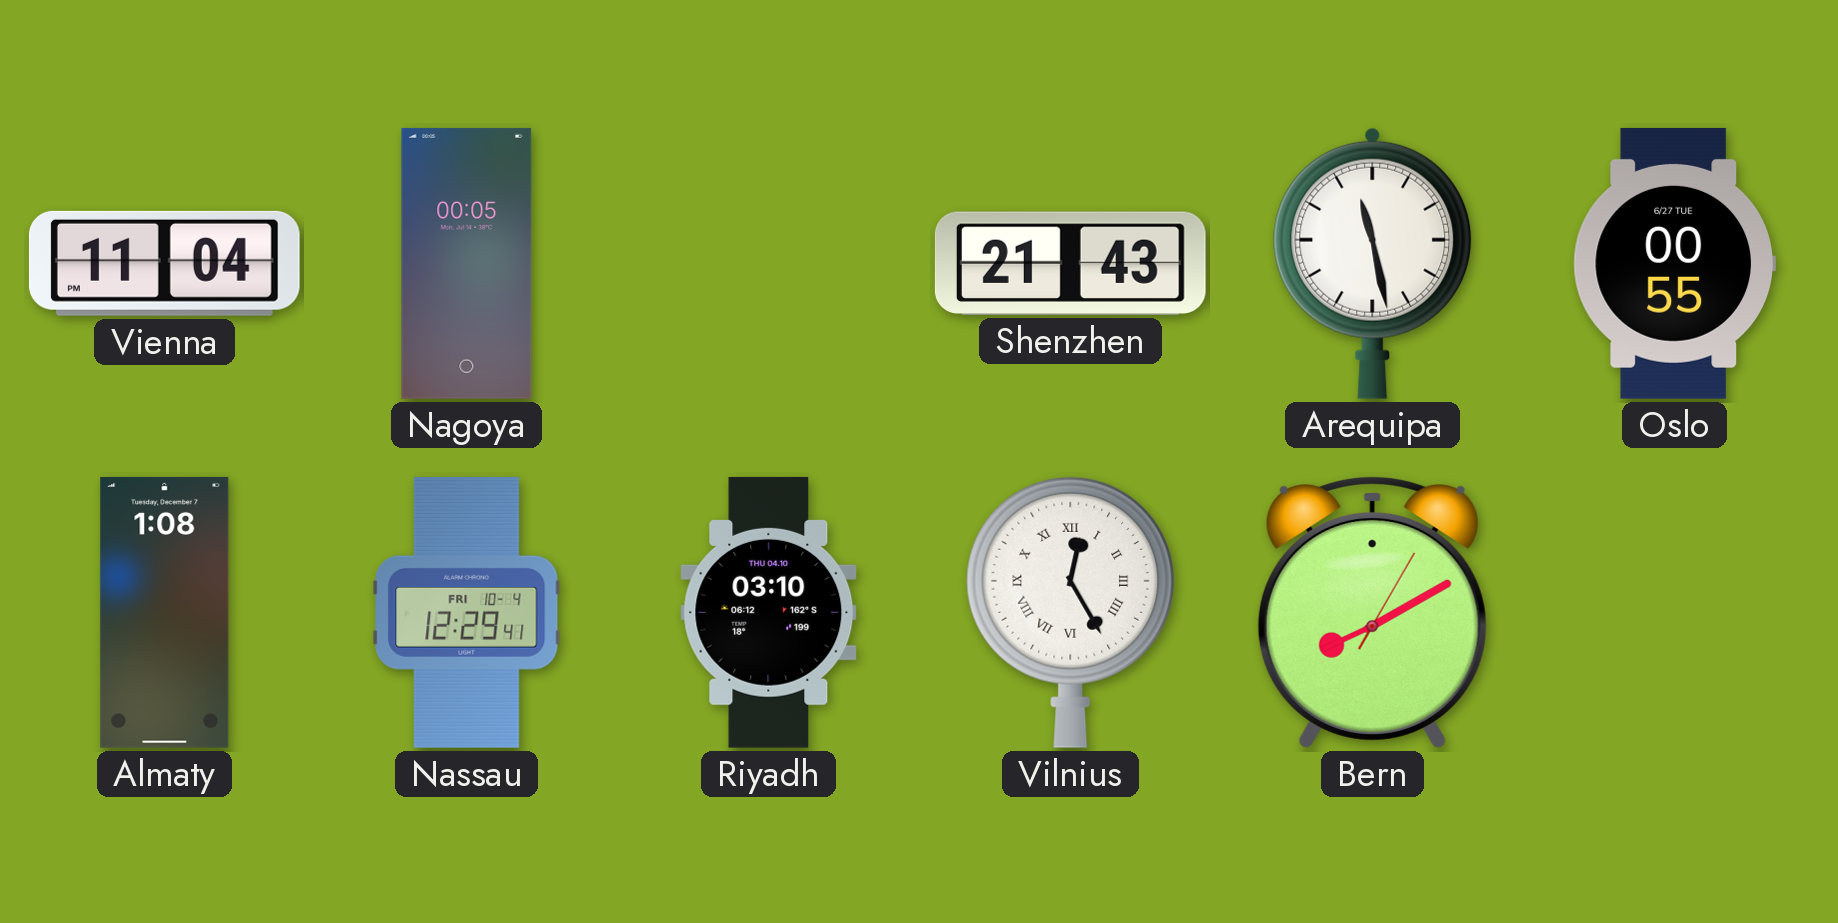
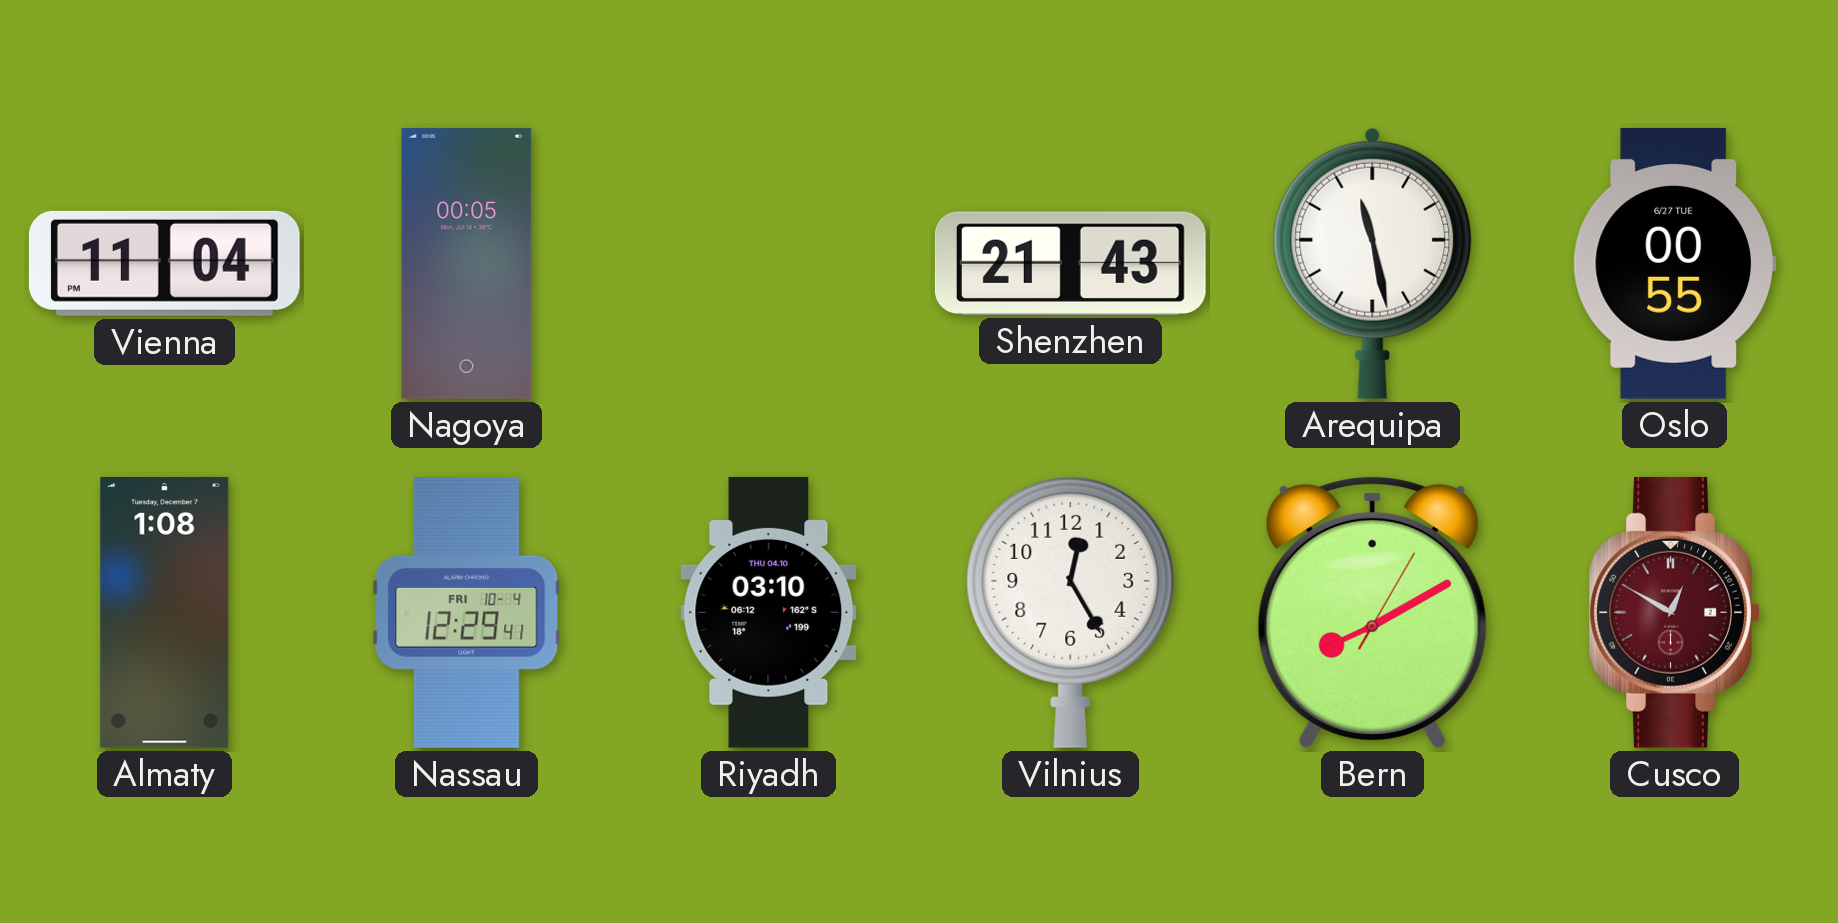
Vilnius numerals: Roman -> Arabic (1071, 613)
Cusco: none -> 12:50 (1674, 612)
